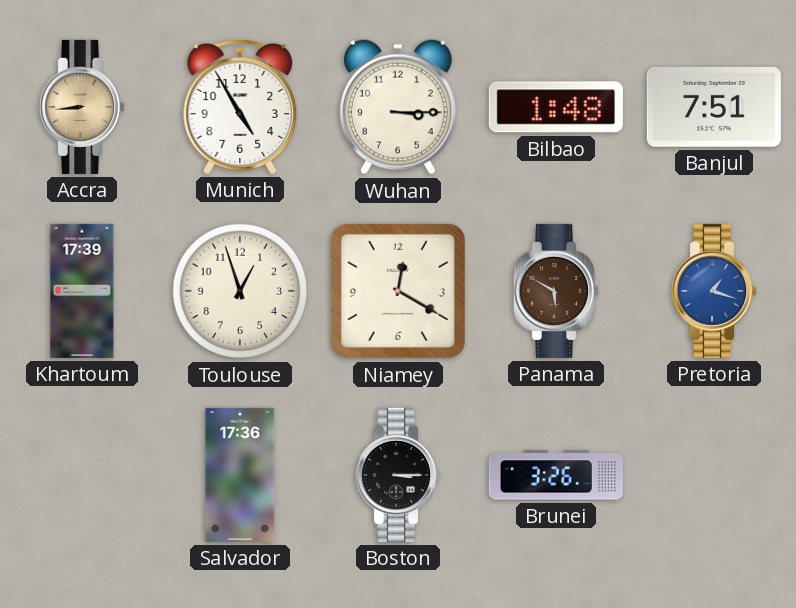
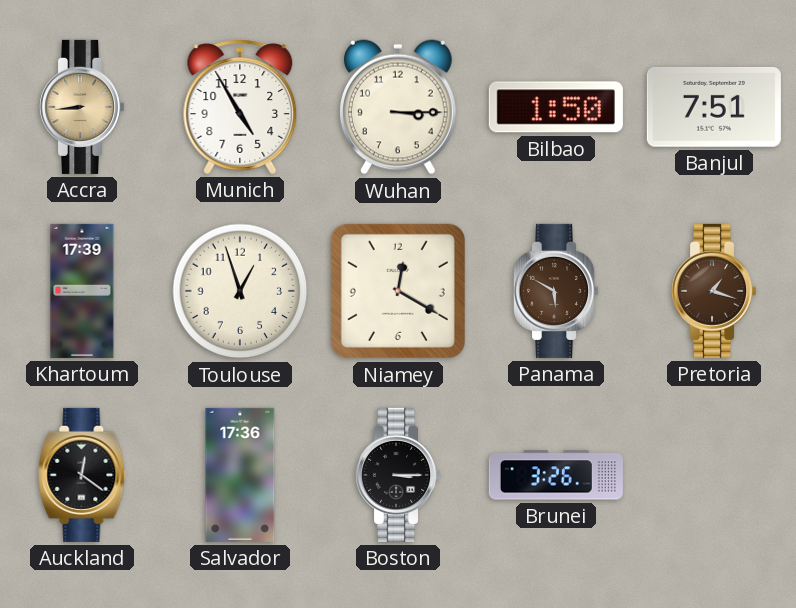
Bilbao: 1:48 -> 1:50 (556, 107)
Pretoria dial: blue -> brown (715, 291)
Auckland: none -> 12:21 (82, 475)
